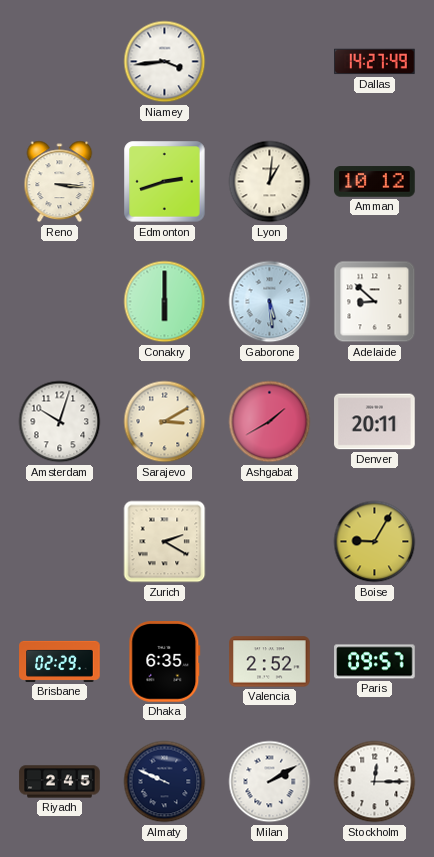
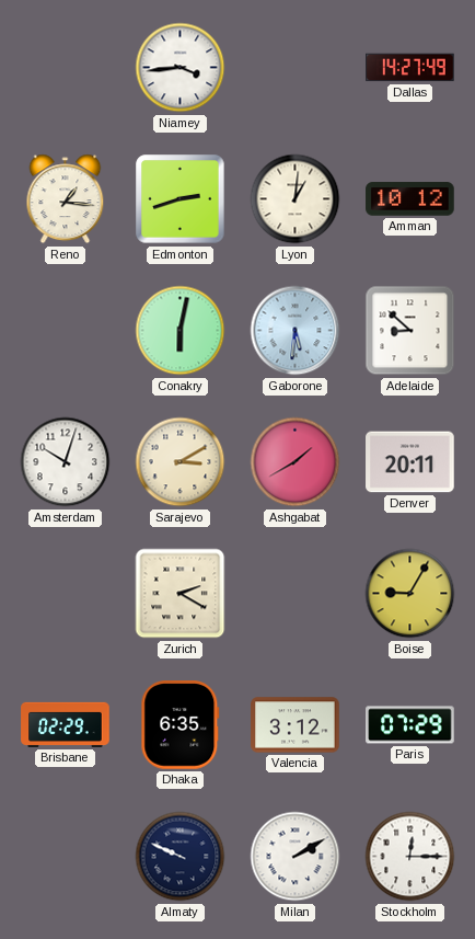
Reno: 3:16 -> 1:16 (66, 199)
Conakry: 6:00 -> 6:02 (181, 331)
Gaborone: 5:29 -> 5:31 (296, 331)
Valencia: 2:52 -> 3:12 (296, 725)
Paris: 09:57 -> 07:29 (410, 725)
Riyadh: 2:45 -> none (60, 782)
